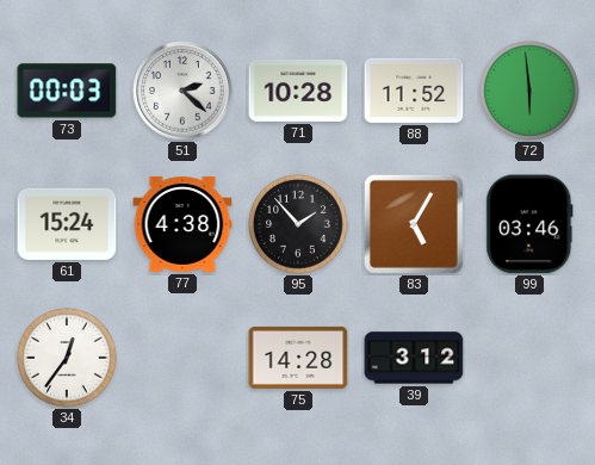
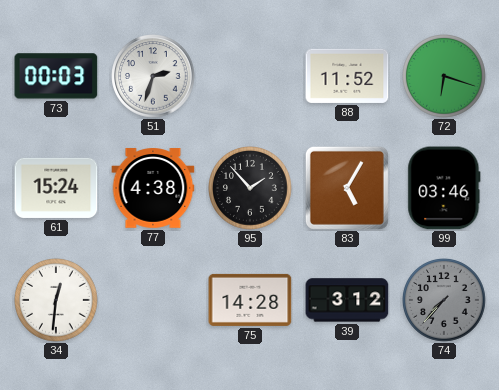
51: 2:22 -> 2:33 (153, 76)
71: 10:28 -> none (298, 92)
72: 5:59 -> 6:18 (444, 76)
34: 12:36 -> 12:31 (56, 300)
74: none -> 7:37 (444, 300)
